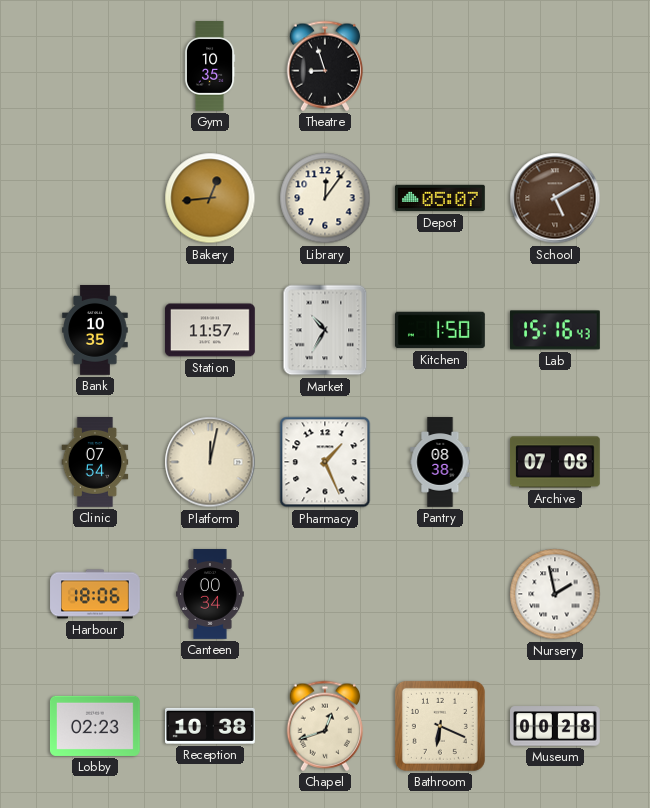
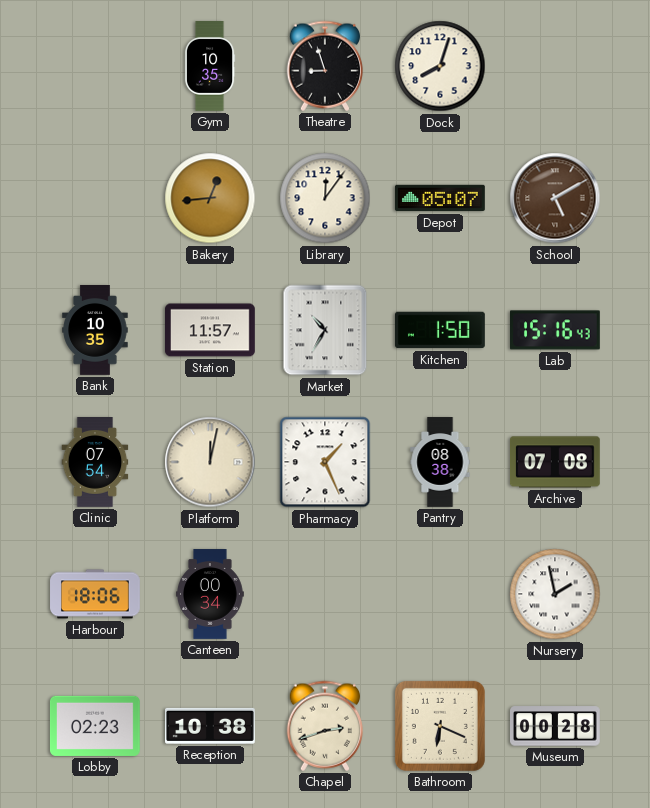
Dock: none -> 8:03 (440, 66)
Chapel: 12:42 -> 2:42 (325, 726)
